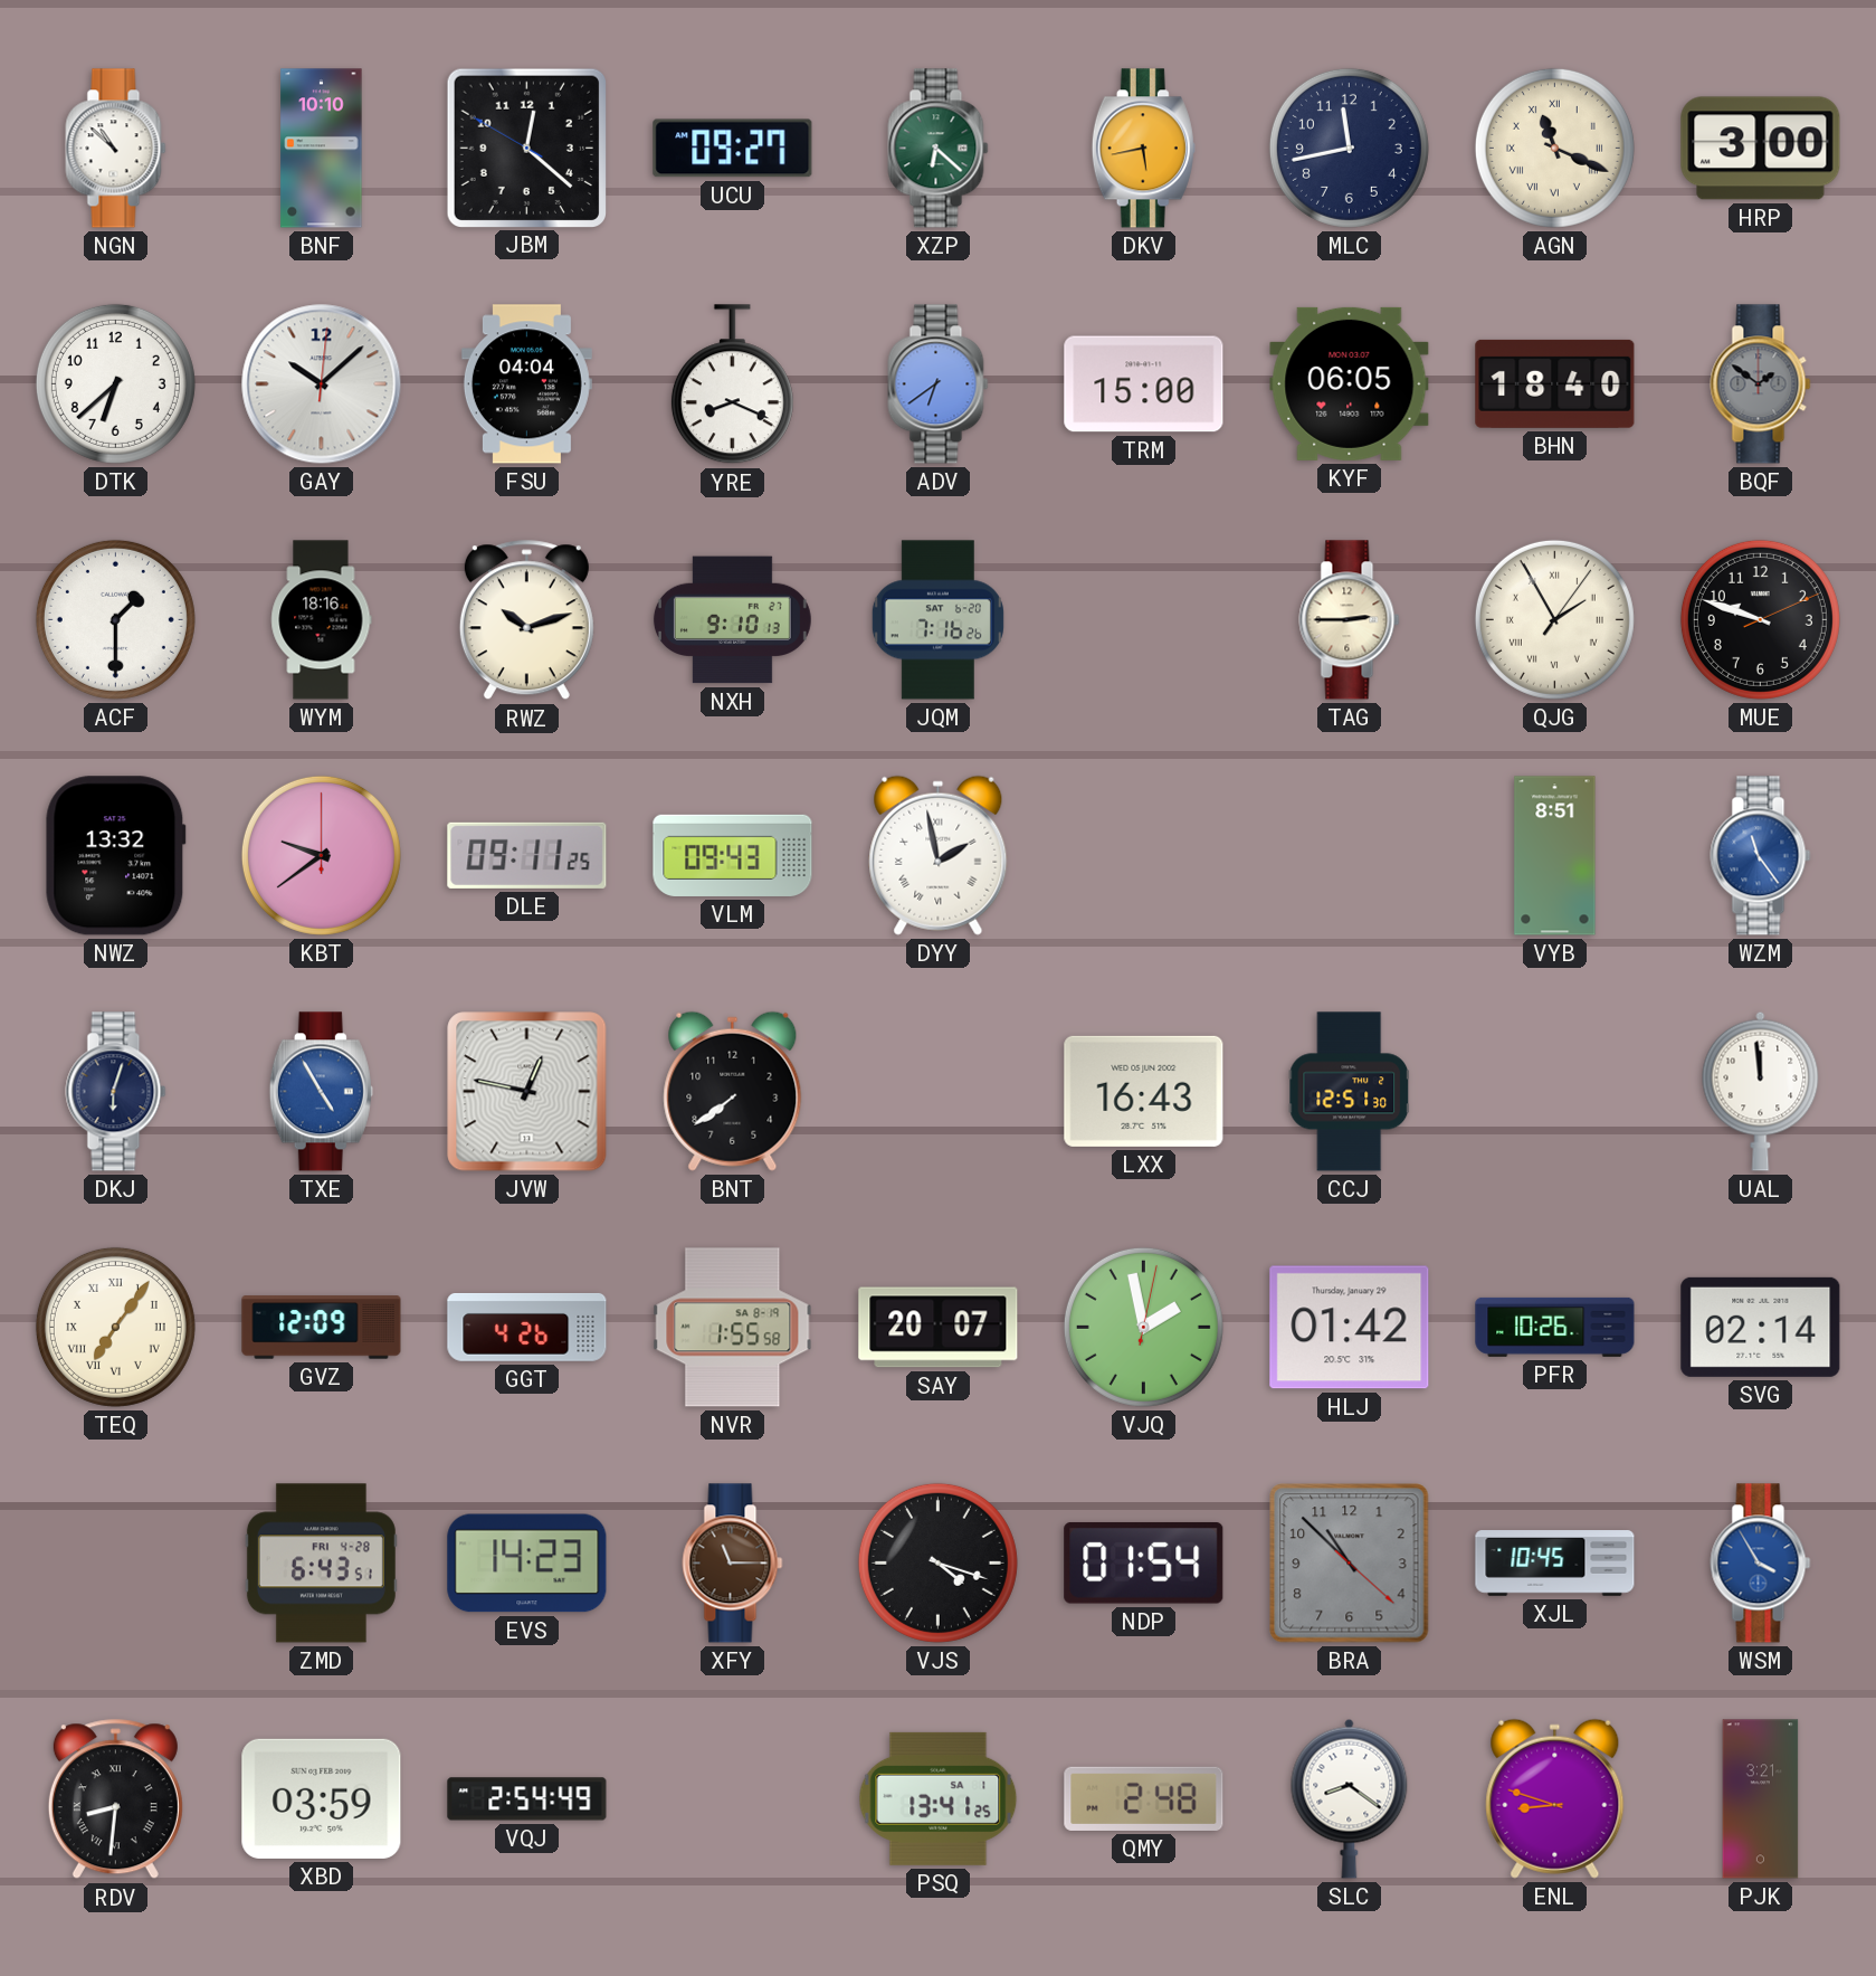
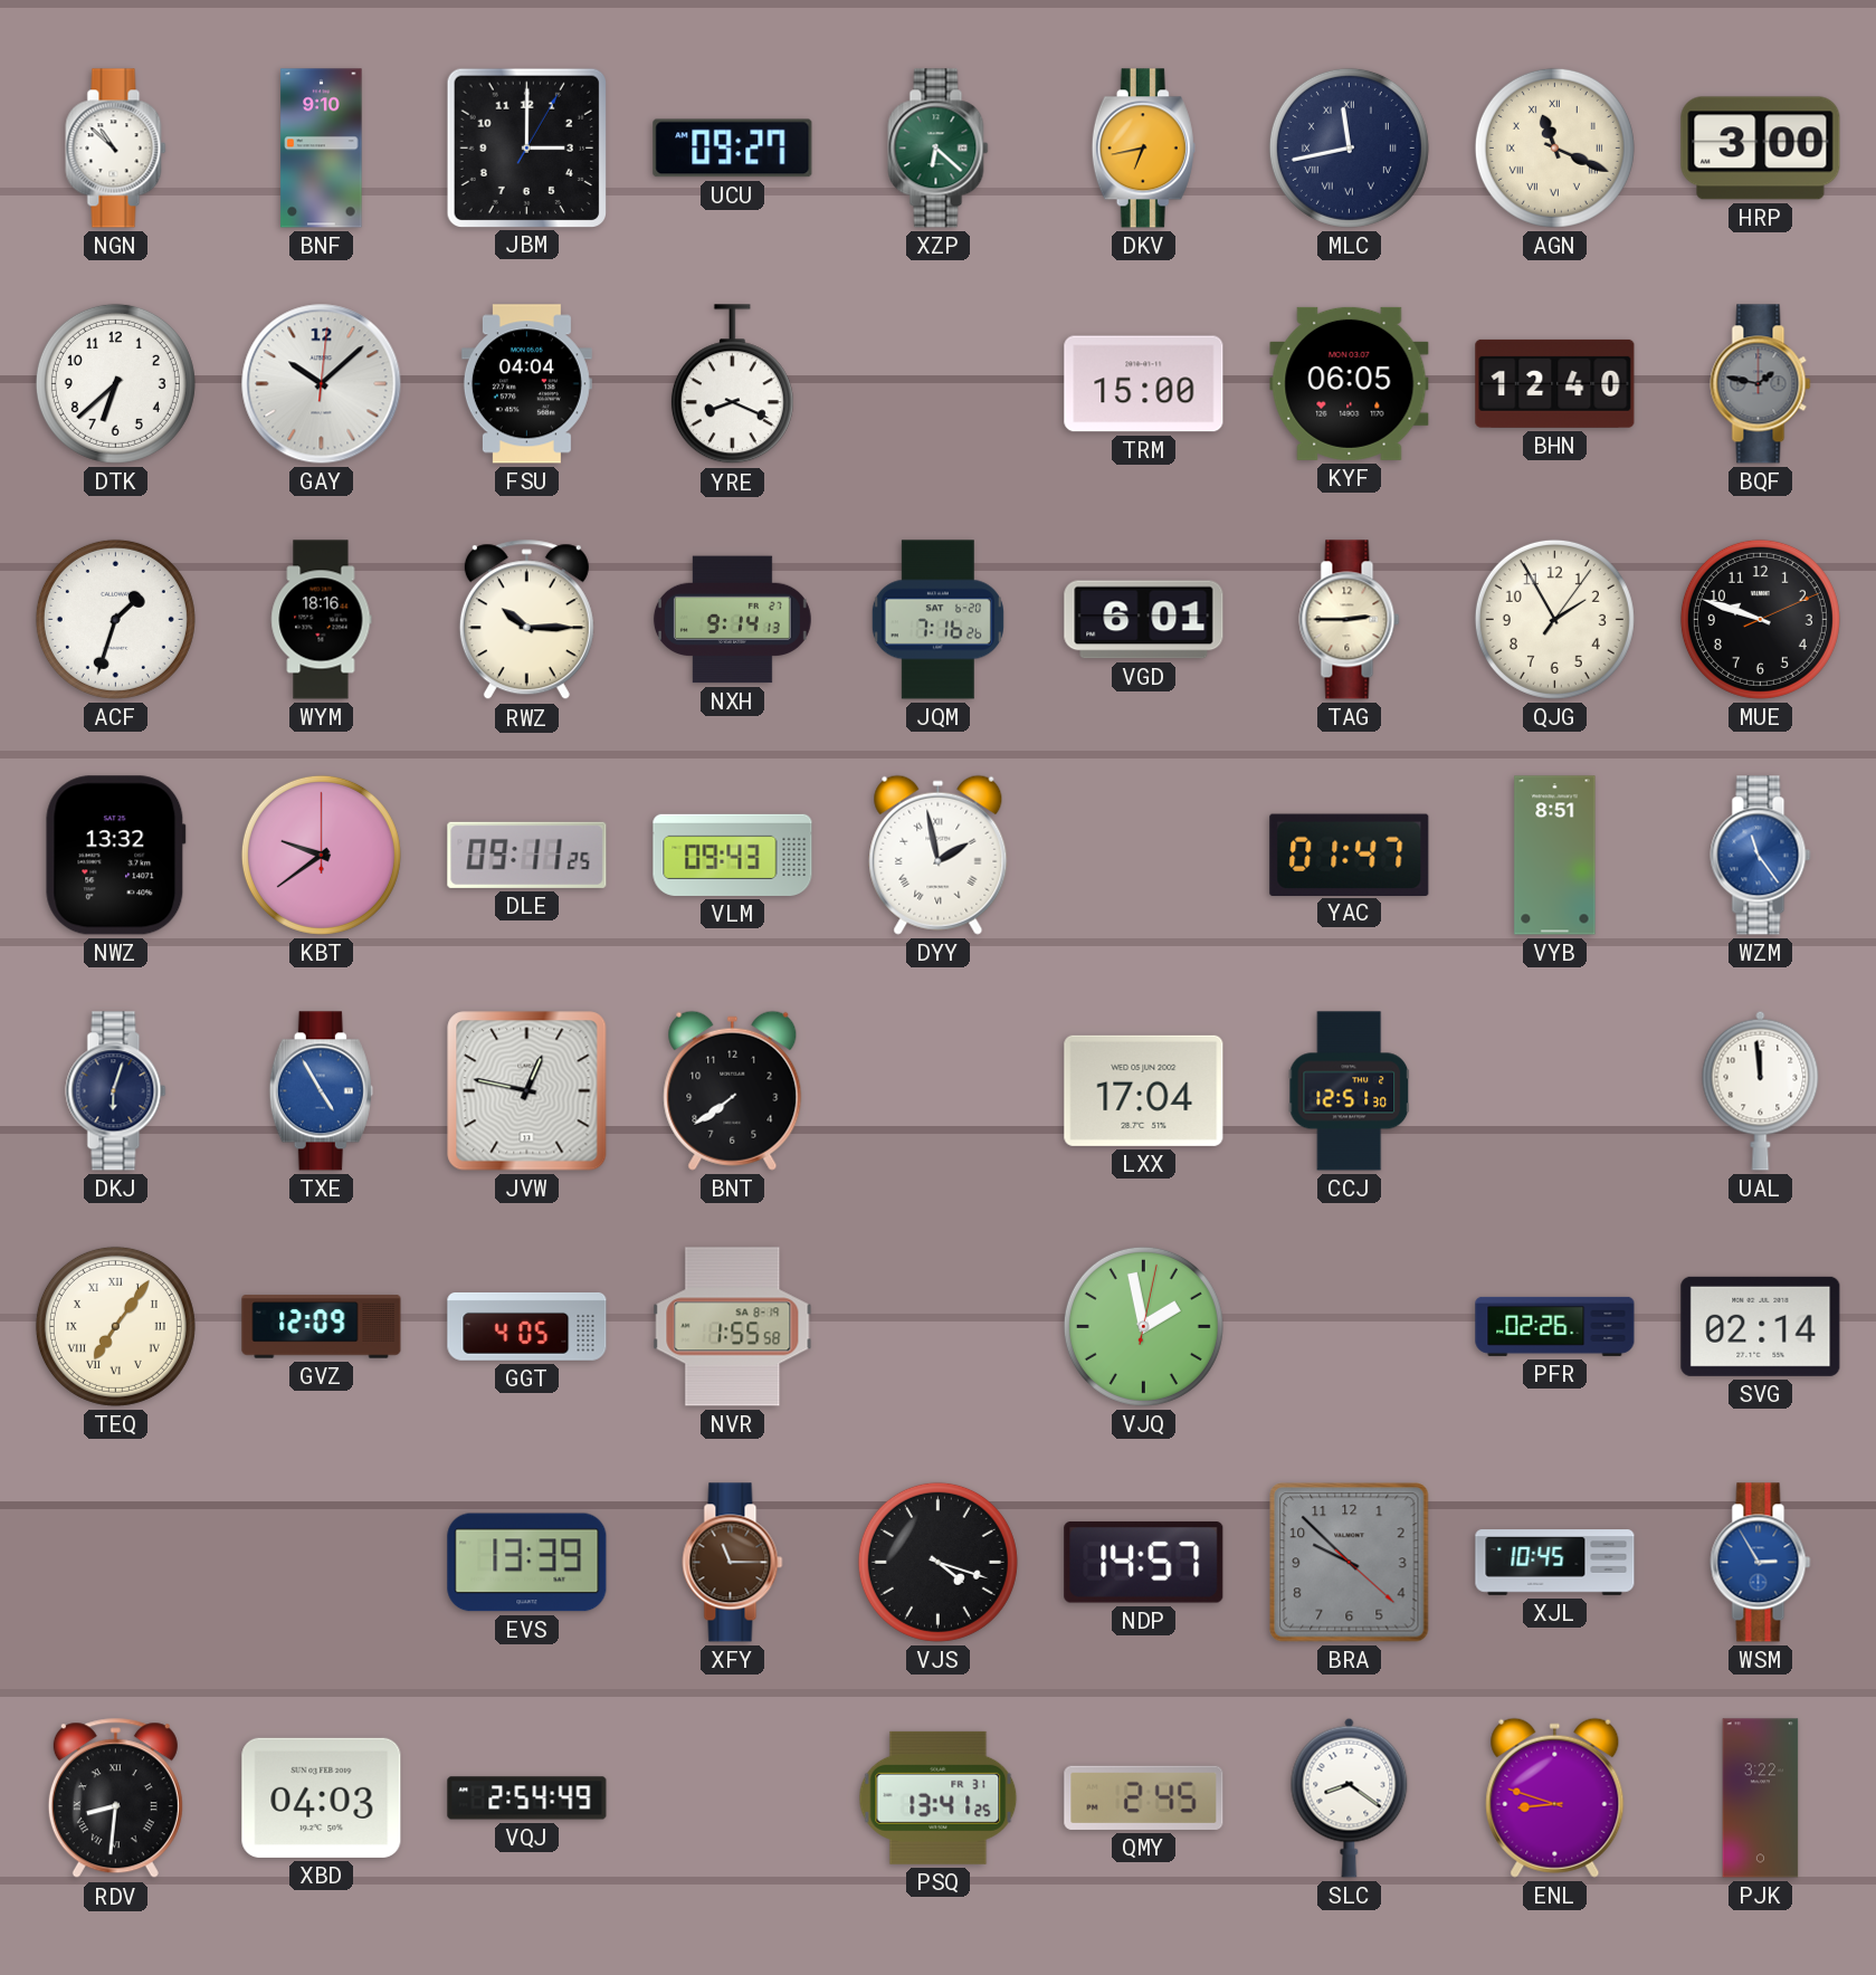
BNF: 10:10 -> 9:10 (322, 149)
JBM: 12:21 -> 3:00 (526, 147)
DKV: 5:43 -> 6:43 (1143, 149)
MLC numerals: Arabic -> Roman (1349, 147)
ADV: 6:39 -> none (939, 384)
BHN: 18:40 -> 12:40 (1555, 383)
BQF: 1:51 -> 1:47 (1761, 384)
ACF: 1:30 -> 1:33 (115, 619)
RWZ: 10:12 -> 10:15 (526, 620)
NXH: 9:10 -> 9:14 (732, 620)
VGD: none -> 6:01 (1144, 620)
QJG numerals: Roman -> Arabic (1554, 619)
YAC: none -> 01:47 (1350, 855)
LXX: 16:43 -> 17:04 (1144, 1090)
GGT: 4:26 -> 4:05 (527, 1326)
SAY: 20:07 -> none (939, 1328)
HLJ: 01:42 -> none (1350, 1328)
PFR: 10:26 -> 02:26 (1555, 1326)
ZMD: 6:43 -> none (321, 1564)
EVS: 14:23 -> 13:39 (527, 1563)
NDP: 01:54 -> 14:57 (1144, 1562)
BRA: 10:52 -> 9:52 (1350, 1563)
WSM: 3:55 -> 2:55 (1761, 1563)
XBD: 03:59 -> 04:03 (322, 1797)
PSQ date: SA 1 -> FR 31 (939, 1797)
QMY: 2:48 -> 2:45 (1144, 1797)
PJK: 3:21 -> 3:22 (1761, 1799)
